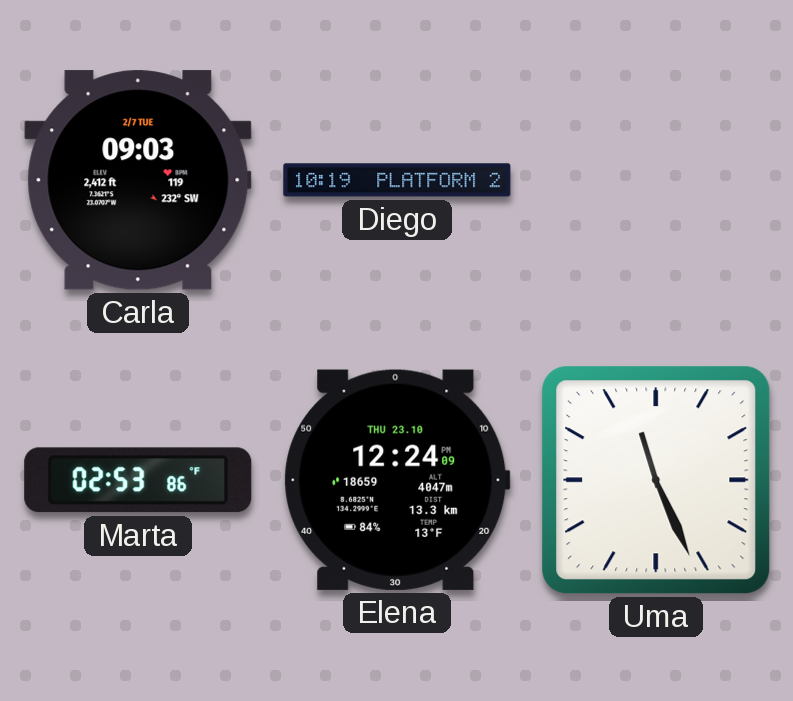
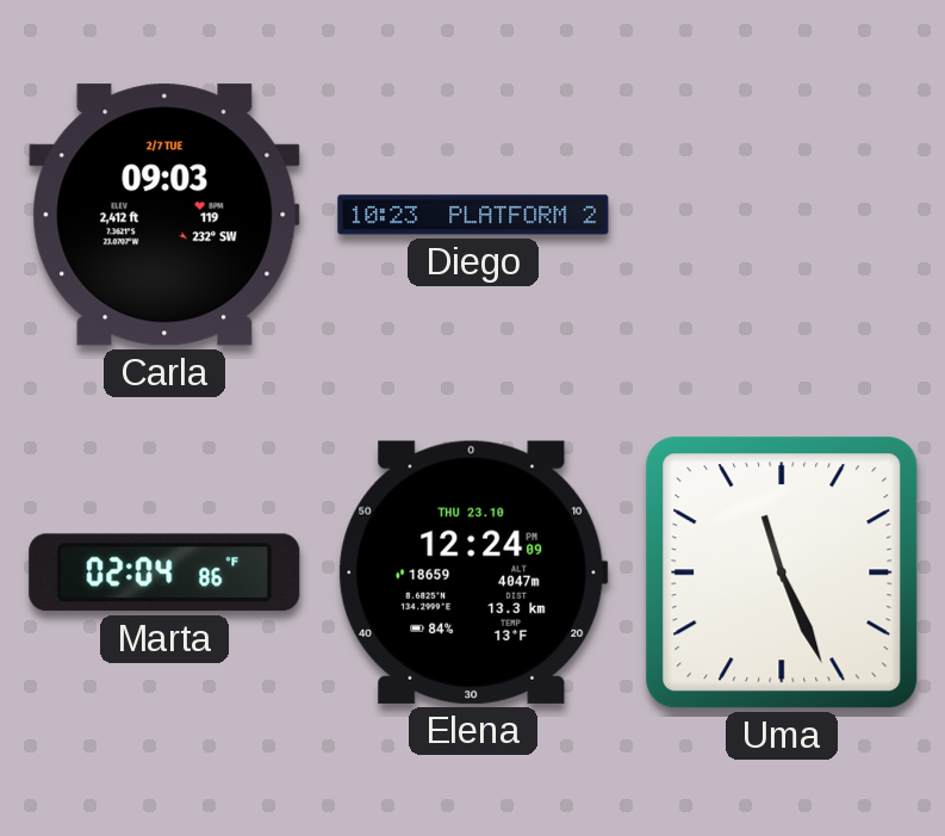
Diego: 10:19 -> 10:23 (473, 215)
Marta: 02:53 -> 02:04 (164, 572)
